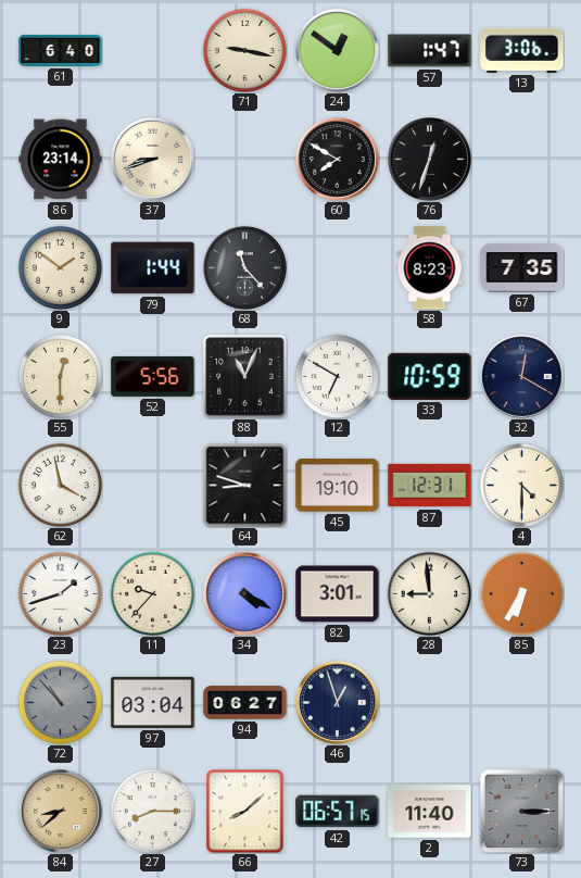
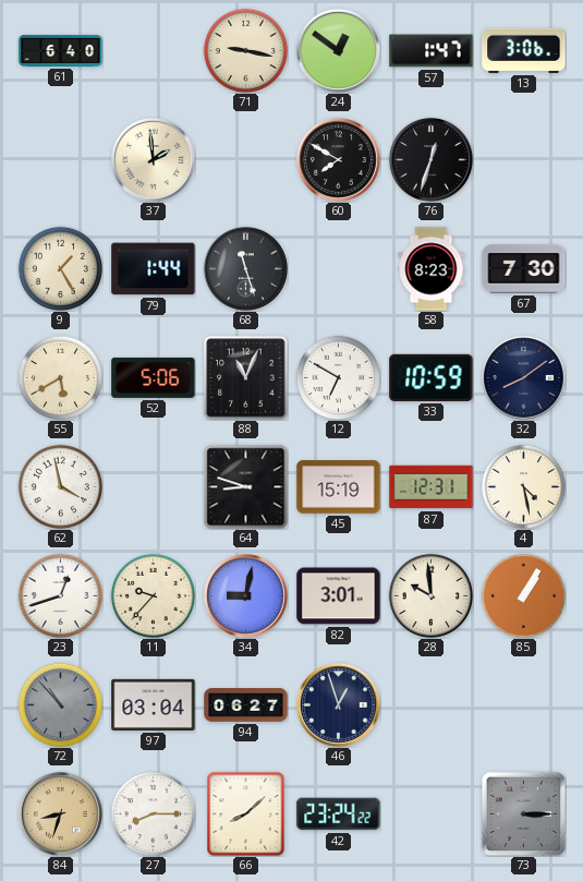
86: 23:14 -> none (61, 160)
37: 8:42 -> 1:59 (153, 159)
9: 1:51 -> 1:25 (60, 268)
68: 11:23 -> 11:27 (245, 268)
67: 7:35 -> 7:30 (524, 269)
55: 12:30 -> 5:40 (60, 377)
52: 5:56 -> 5:06 (154, 377)
32: 12:20 -> 8:09 (523, 377)
45: 19:10 -> 15:19 (339, 487)
4: 4:30 -> 4:28 (523, 486)
23: 1:42 -> 12:42 (60, 595)
34: 4:20 -> 9:02 (245, 595)
28: 8:59 -> 9:59 (430, 595)
85: 6:35 -> 1:05 (523, 595)
84: 8:38 -> 8:33 (60, 813)
42: 06:57 -> 23:24 (339, 814)
2: 11:40 -> none (430, 812)
